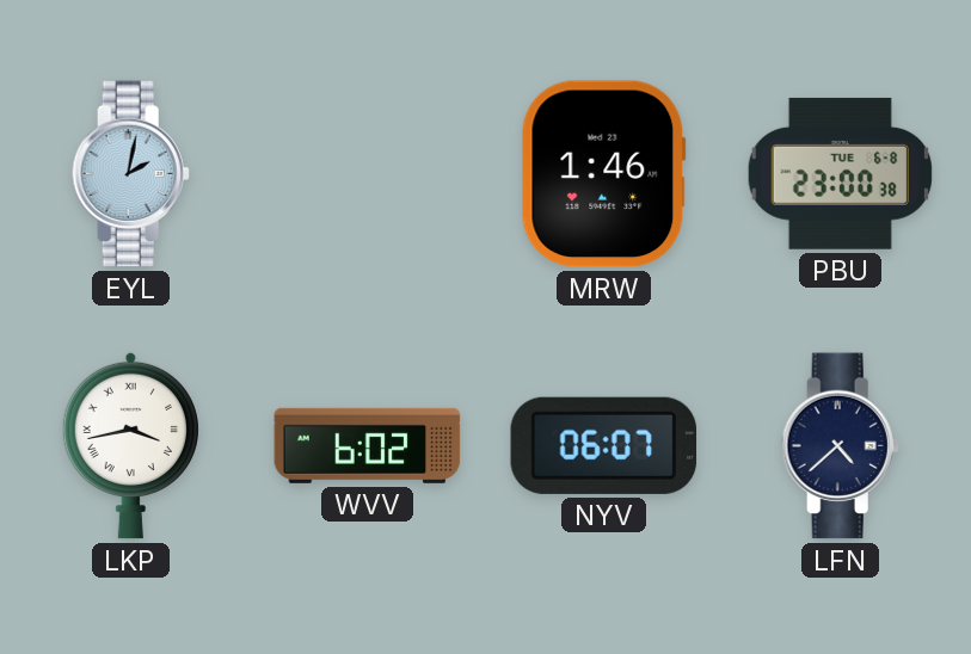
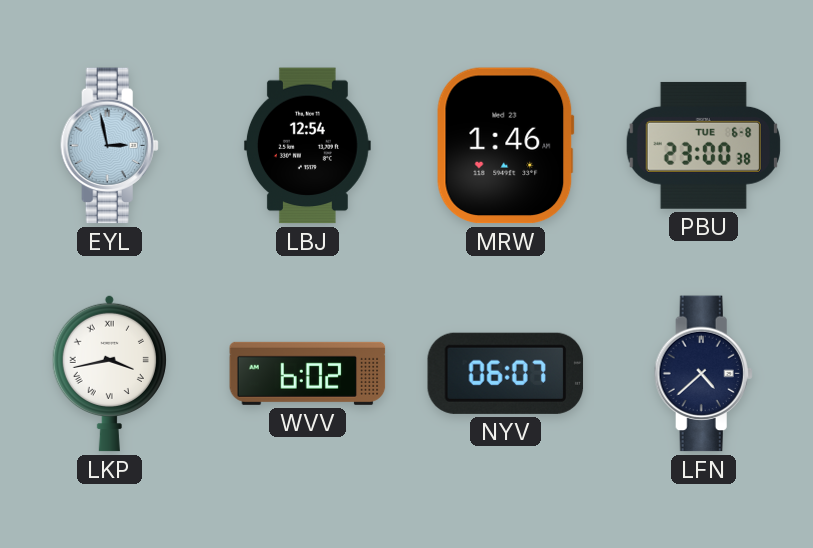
EYL: 2:02 -> 2:58 (109, 146)
LBJ: none -> 12:54 (307, 146)
